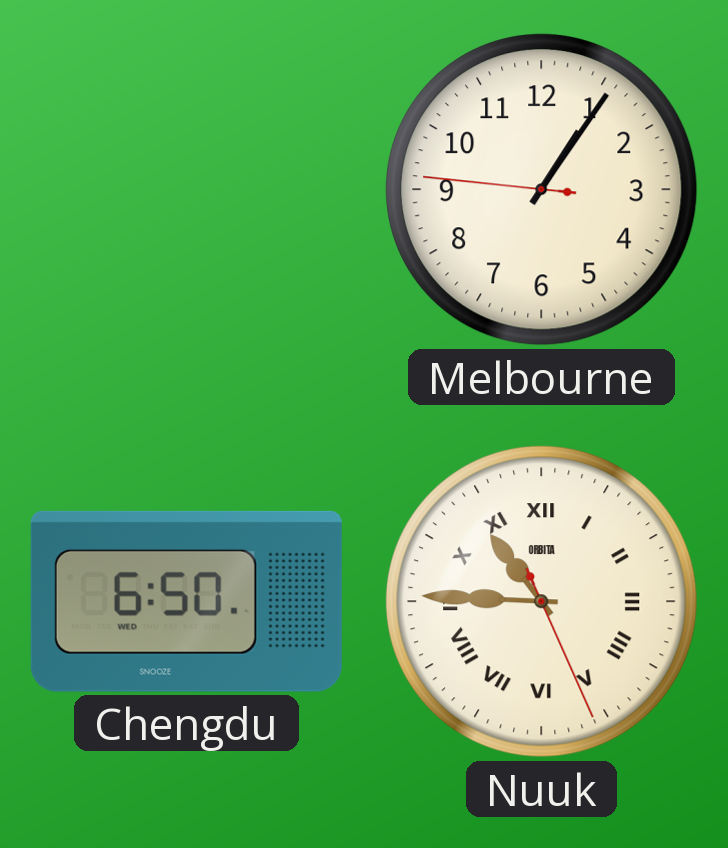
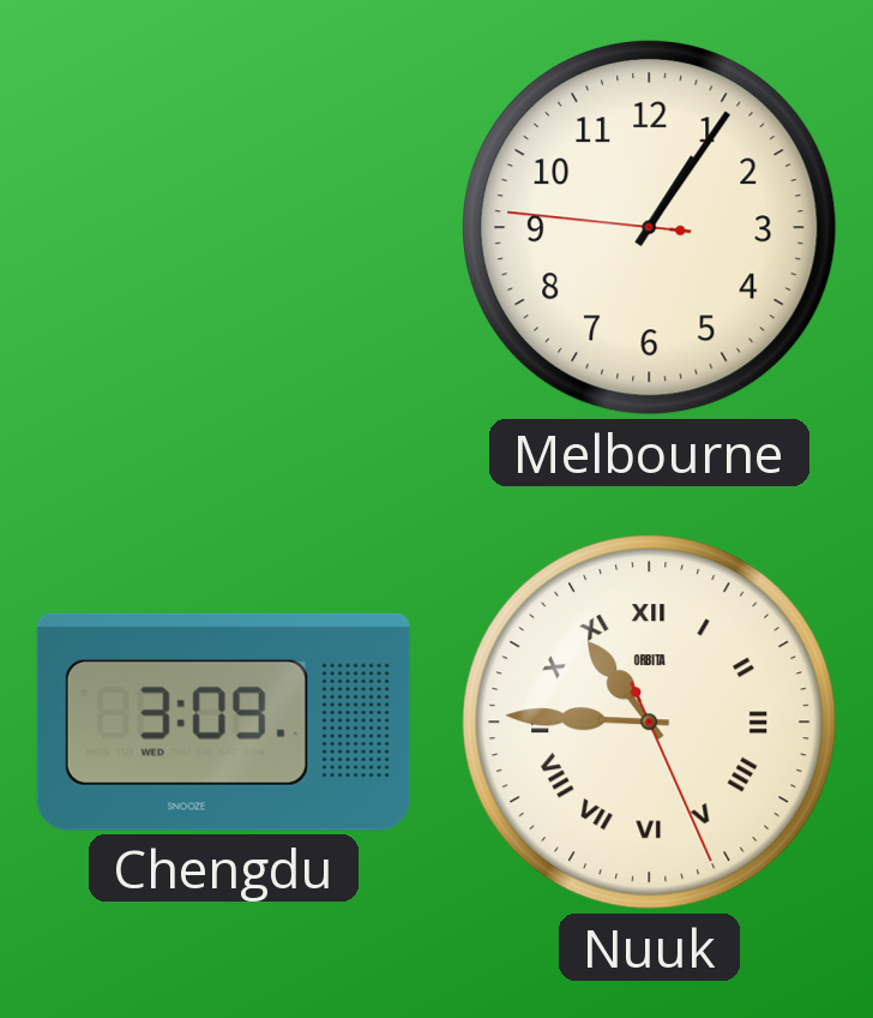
Chengdu: 6:50 -> 3:09 (223, 721)
